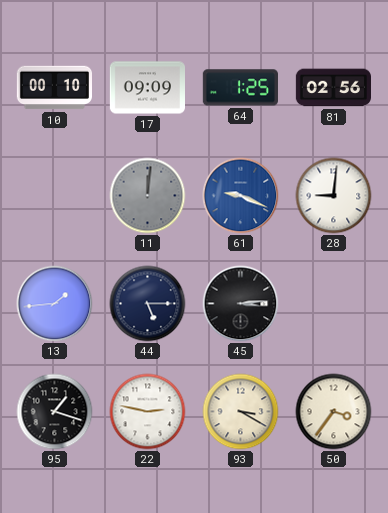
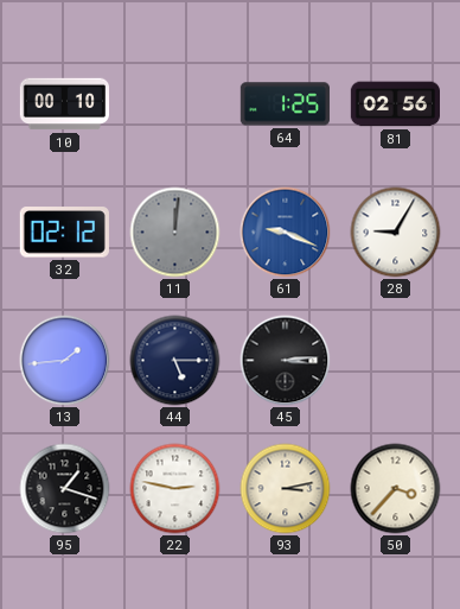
17: 09:09 -> none (147, 88)
32: none -> 02:12 (64, 233)
28: 9:01 -> 9:05 (396, 233)
93: 3:20 -> 3:13 (286, 489)
50: 3:36 -> 3:37 (396, 489)
